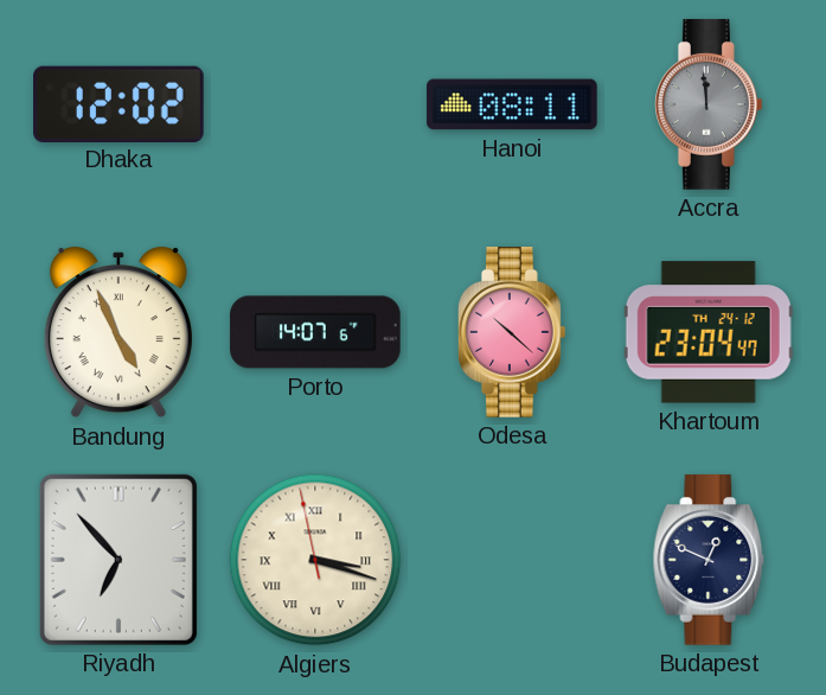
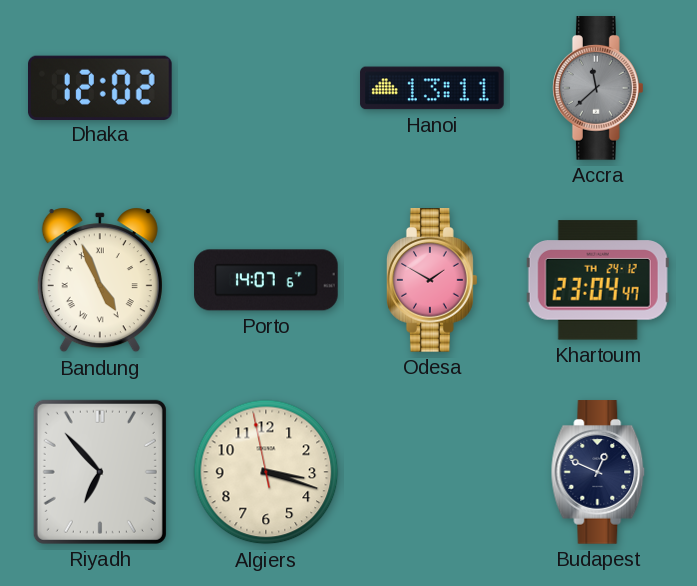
Hanoi: 08:11 -> 13:11 (432, 88)
Accra: 11:59 -> 11:38 (599, 88)
Odesa: 10:22 -> 1:50 (433, 280)
Algiers numerals: Roman -> Arabic (266, 472)
